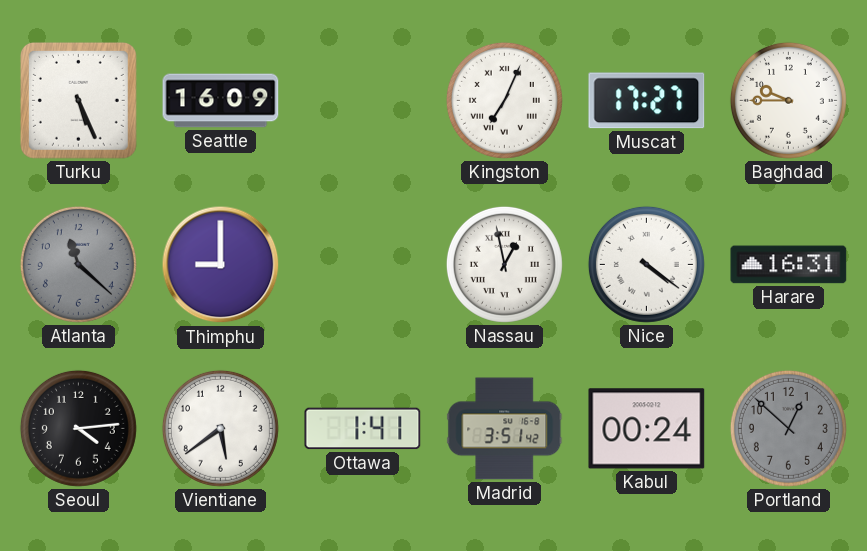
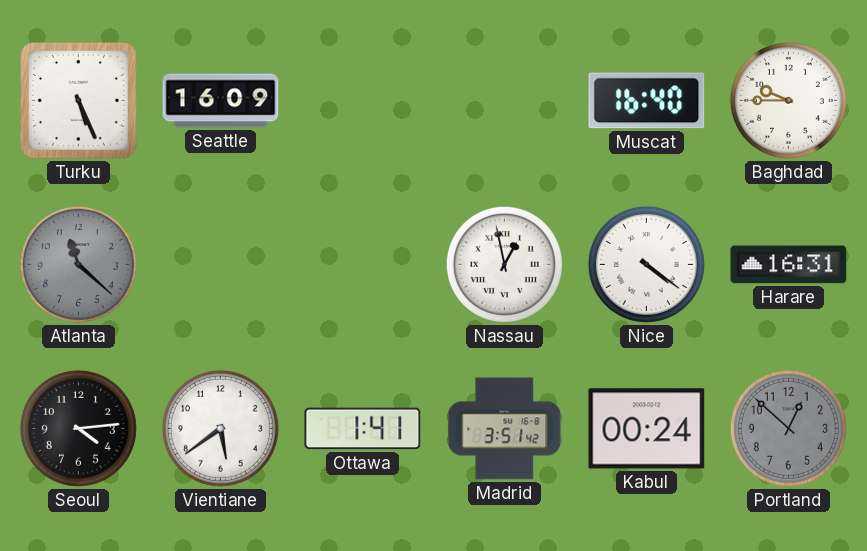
Kingston: 7:04 -> none (504, 100)
Muscat: 17:27 -> 16:40 (647, 101)
Thimphu: 9:00 -> none (221, 265)
